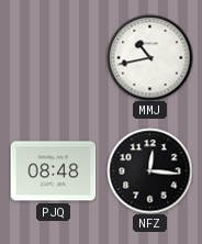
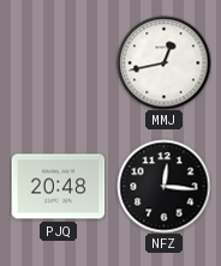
MMJ: 10:43 -> 12:43 (163, 62)
PJQ: 08:48 -> 20:48 (58, 187)
